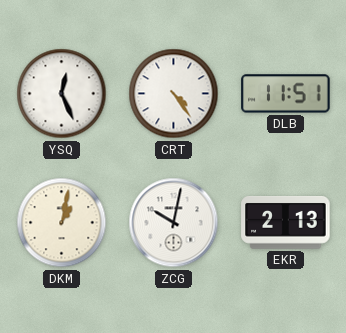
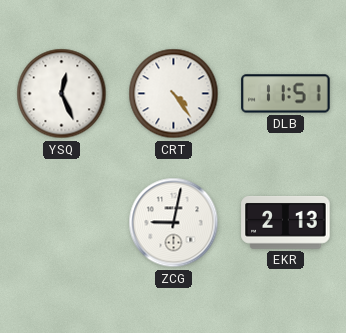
DKM: 1:02 -> none (62, 223)
ZCG: 10:02 -> 9:02 (174, 223)
